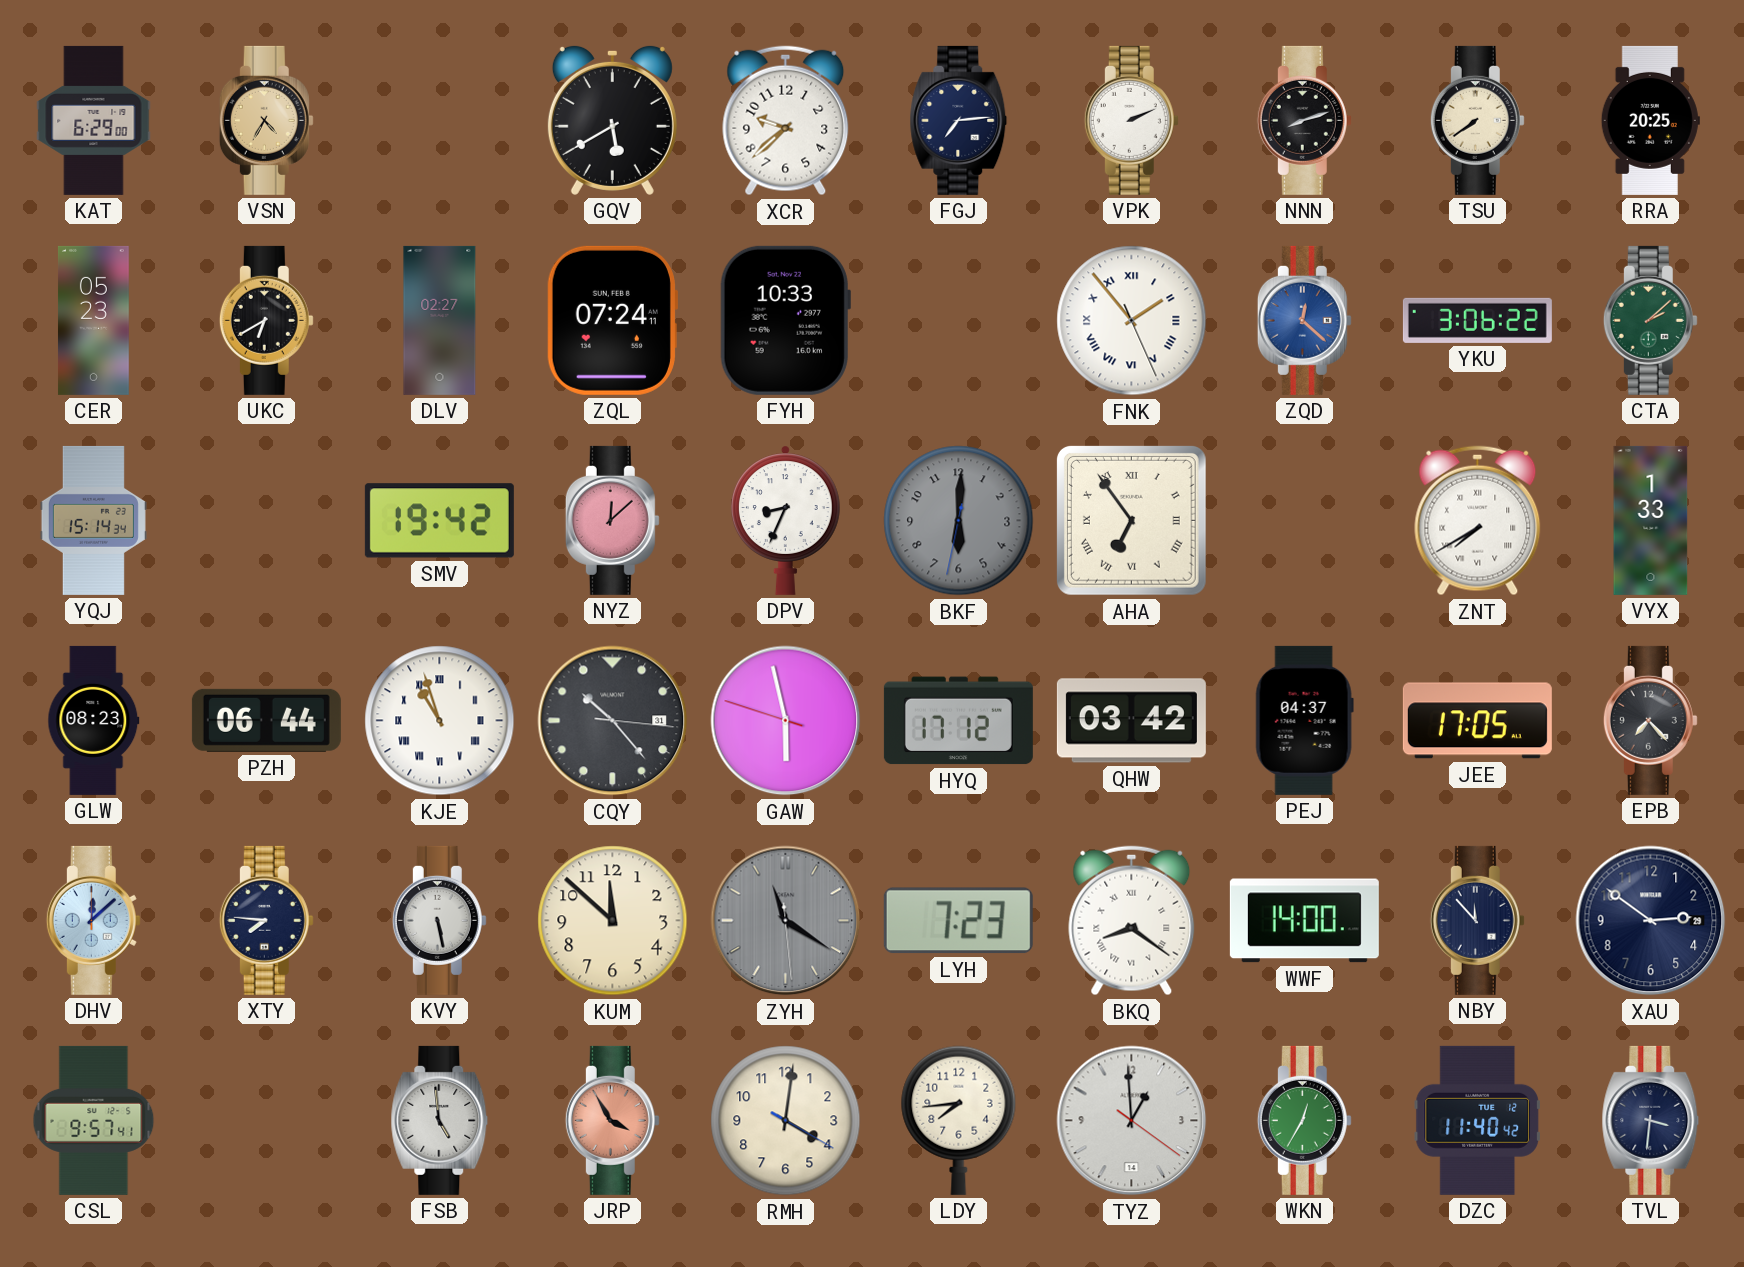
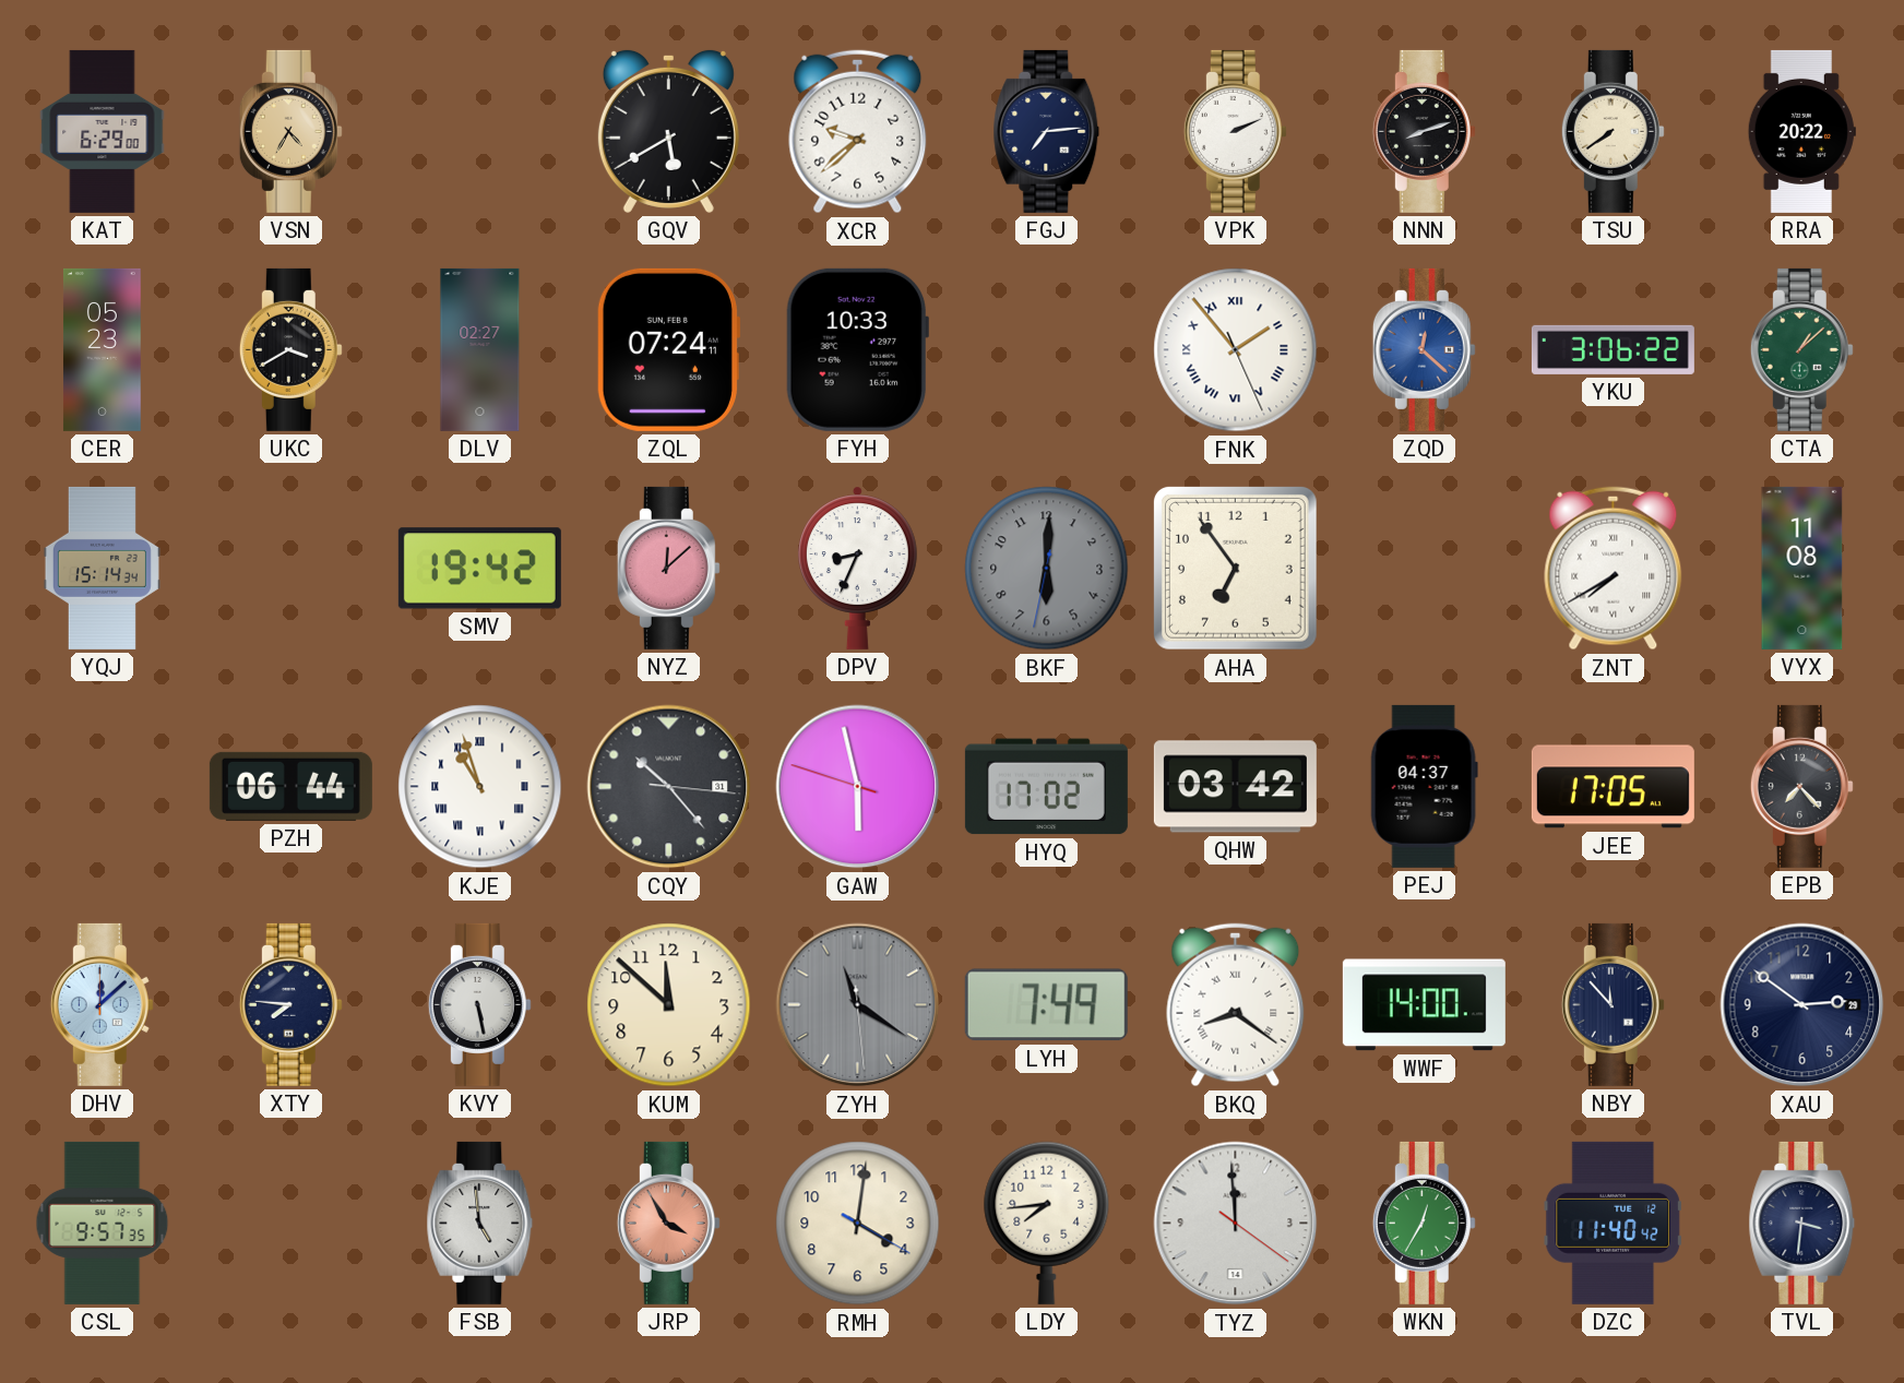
RRA: 20:25 -> 20:22 (1801, 131)
UKC: 6:40 -> 3:40 (290, 349)
CTA: 2:08 -> 1:08 (1801, 349)
AHA numerals: Roman -> Arabic (1235, 568)
VYX: 1:33 -> 11:08 (1802, 568)
GLW: 08:23 -> none (94, 720)
HYQ: 17:12 -> 17:02 (1046, 787)
LYH: 7:23 -> 7:49 (1046, 1005)
CSL: 9:57:41 -> 9:57:35 (103, 1223)
TYZ: 12:59 -> 11:59 (1236, 1224)
